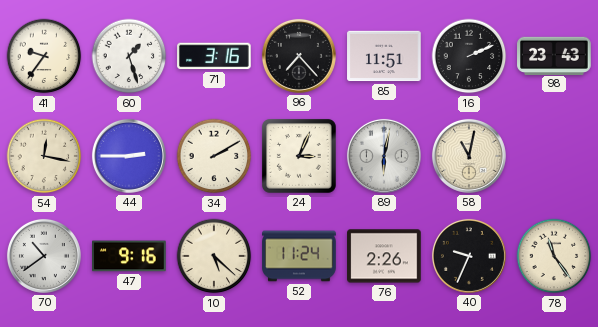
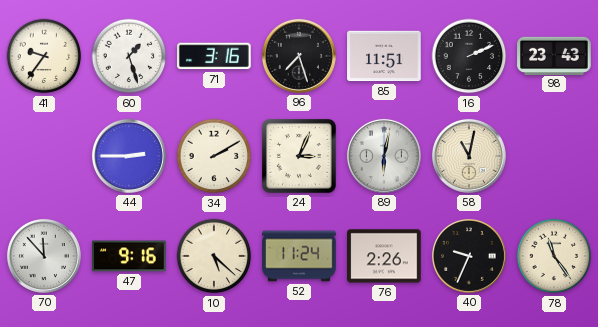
96: 7:23 -> 7:27 (299, 56)
54: 12:17 -> none (44, 156)
70: 10:39 -> 11:53 (44, 256)
